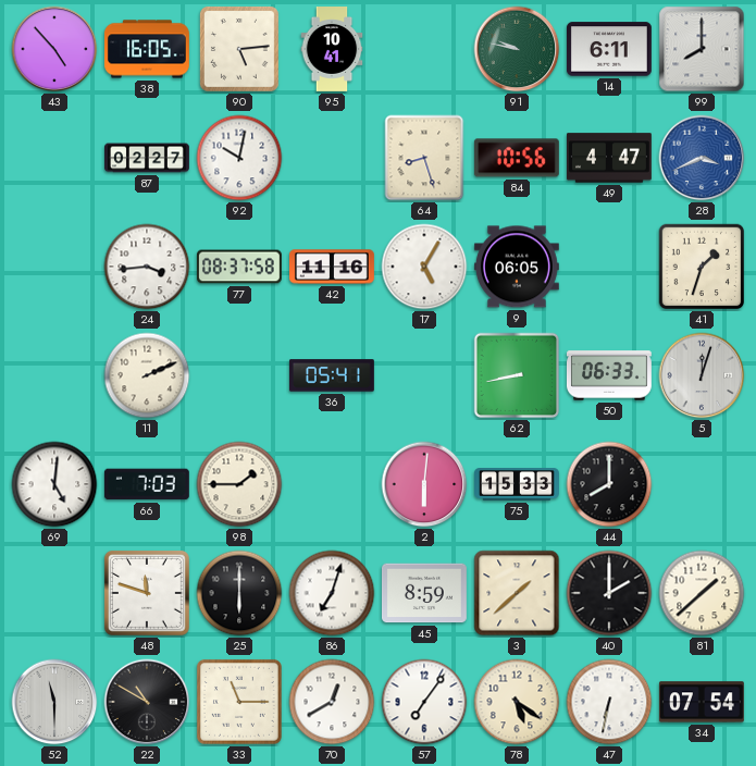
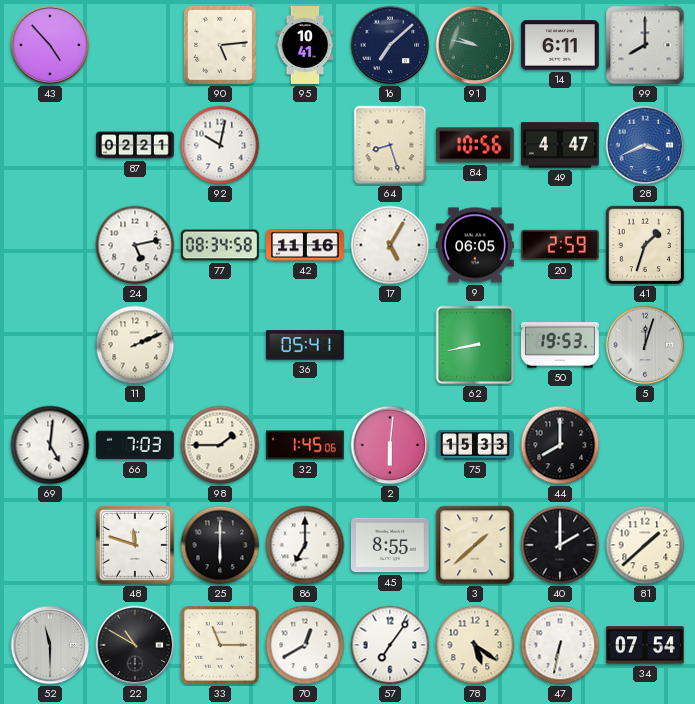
38: 16:05 -> none (147, 49)
16: none -> 7:08 (390, 45)
87: 02:27 -> 02:21 (136, 145)
24: 3:44 -> 5:13 (135, 245)
77: 08:37 -> 08:34 (220, 245)
20: none -> 2:59 (560, 245)
50: 06:33 -> 19:53 (560, 345)
32: none -> 1:45 (305, 445)
86: 7:03 -> 7:00 (305, 545)
45: 8:59 -> 8:55 (390, 545)
